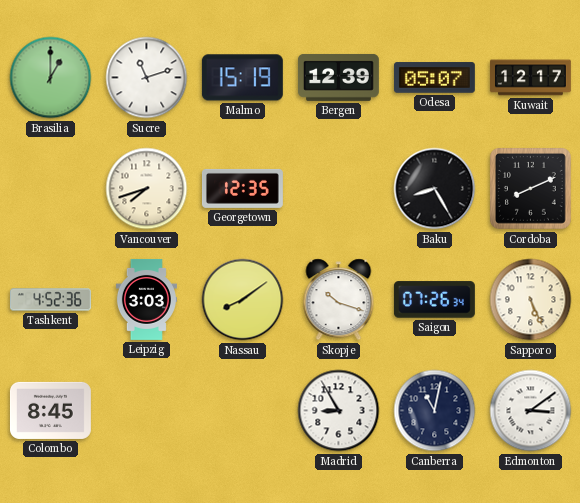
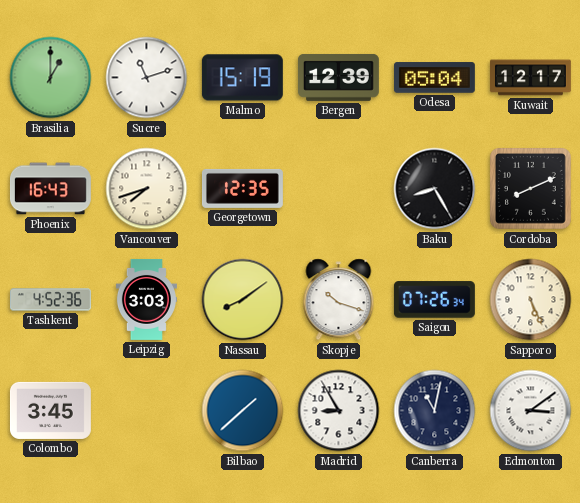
Odesa: 05:07 -> 05:04 (434, 78)
Phoenix: none -> 16:43 (50, 189)
Colombo: 8:45 -> 3:45 (50, 410)
Bilbao: none -> 1:38 (243, 411)
